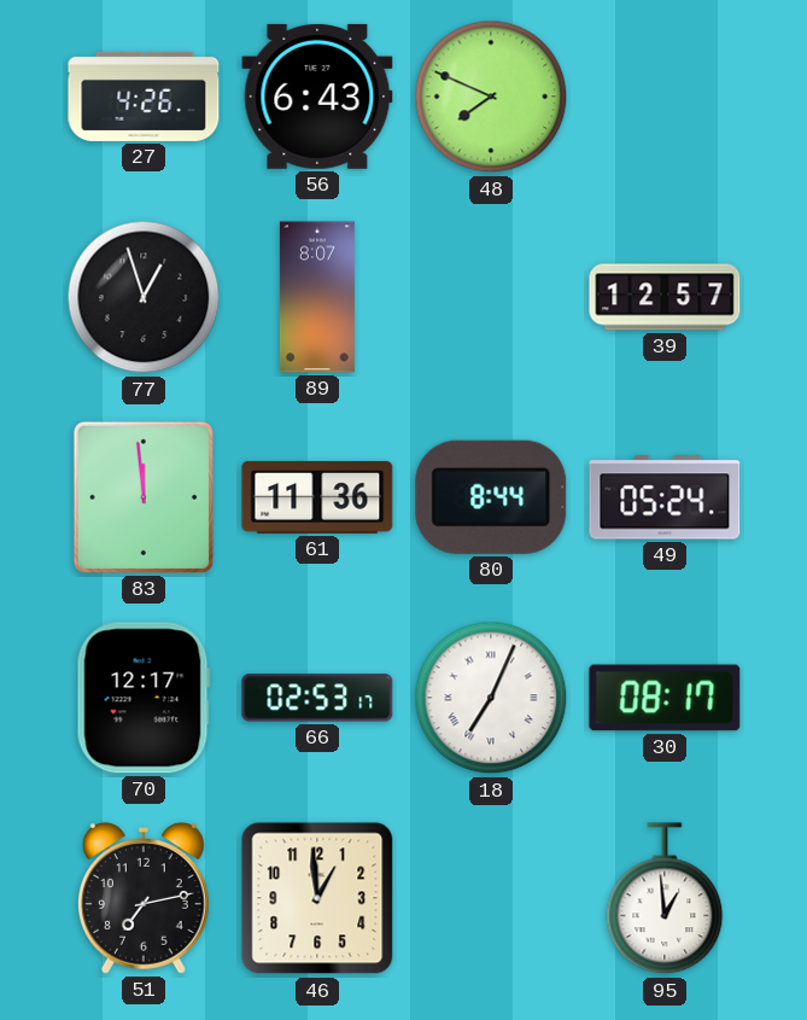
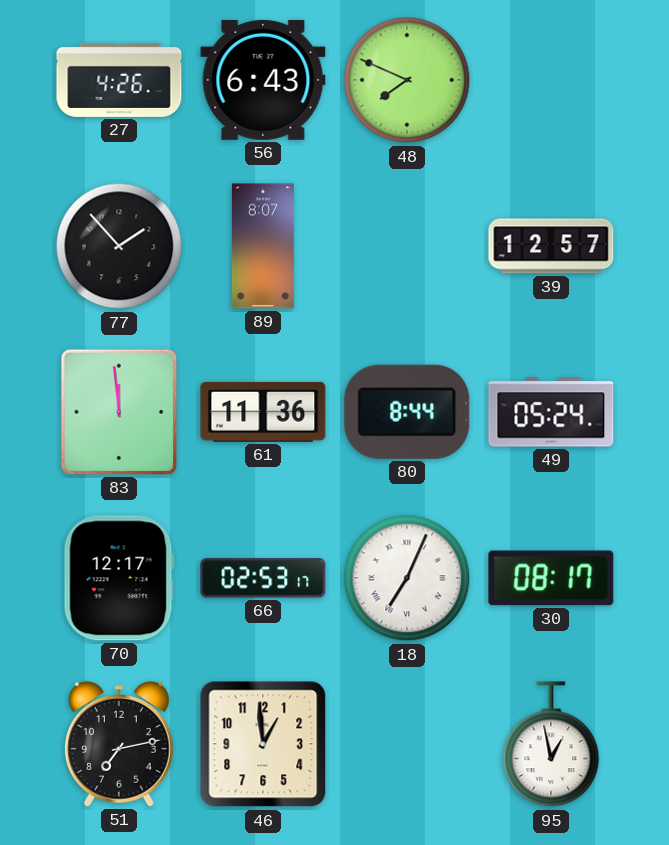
77: 12:57 -> 1:53 (119, 246)
95: 12:59 -> 12:58 (551, 745)
